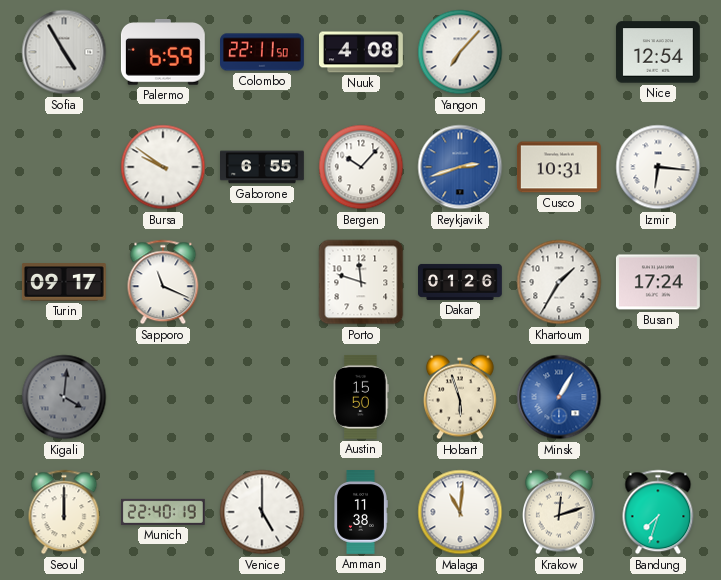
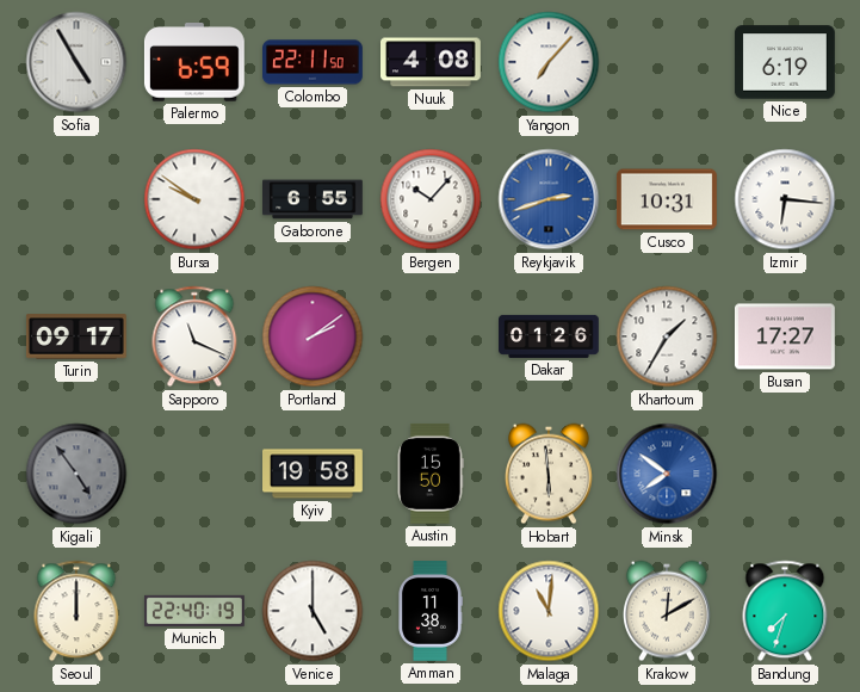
Nice: 12:54 -> 6:19 (785, 62)
Portland: none -> 2:09 (313, 336)
Porto: 11:48 -> none (361, 282)
Busan: 17:24 -> 17:27 (785, 336)
Kigali: 4:01 -> 4:54 (76, 474)
Kyiv: none -> 19:58 (314, 474)
Hobart: 5:57 -> 5:59 (549, 474)
Minsk: 1:05 -> 7:51 (667, 474)
Krakow: 12:12 -> 12:10 (667, 611)
